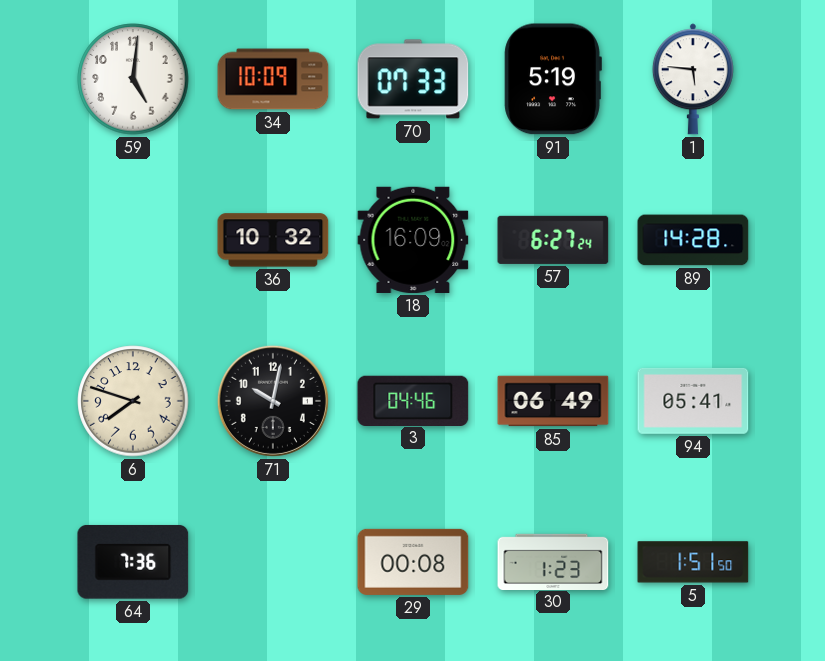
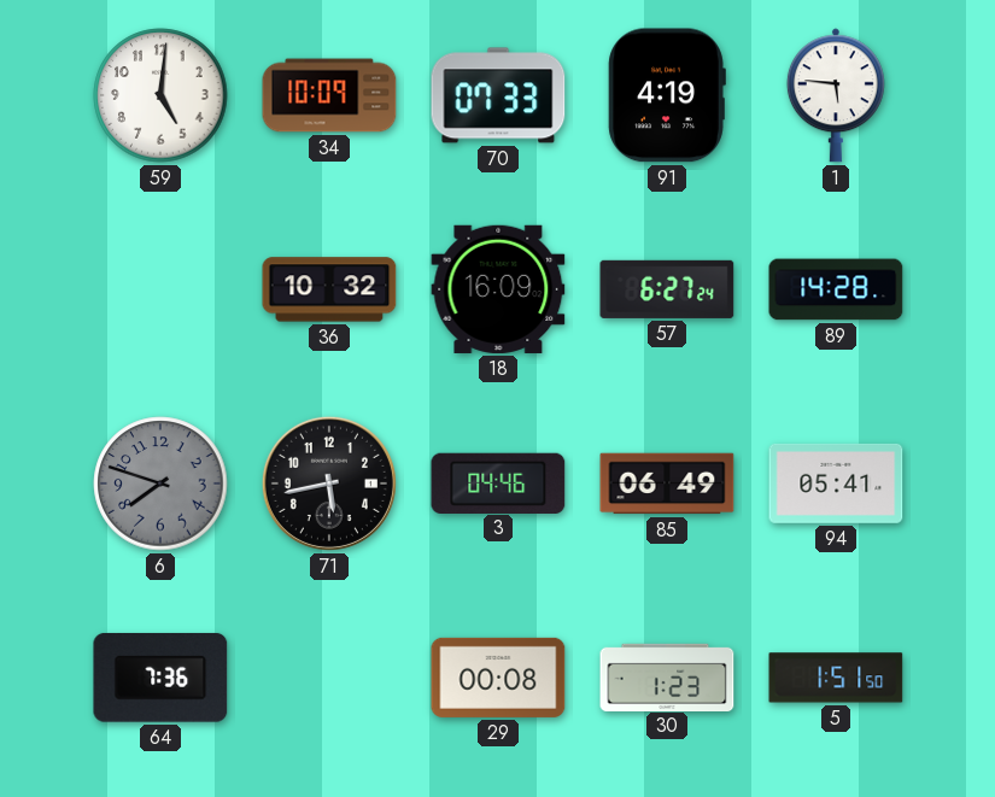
91: 5:19 -> 4:19 (667, 95)
6 dial: cream -> grey (160, 484)
71: 10:02 -> 5:43 (329, 484)
